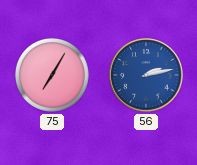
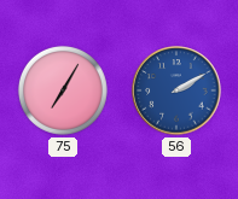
56: 2:13 -> 2:10 (176, 90)
